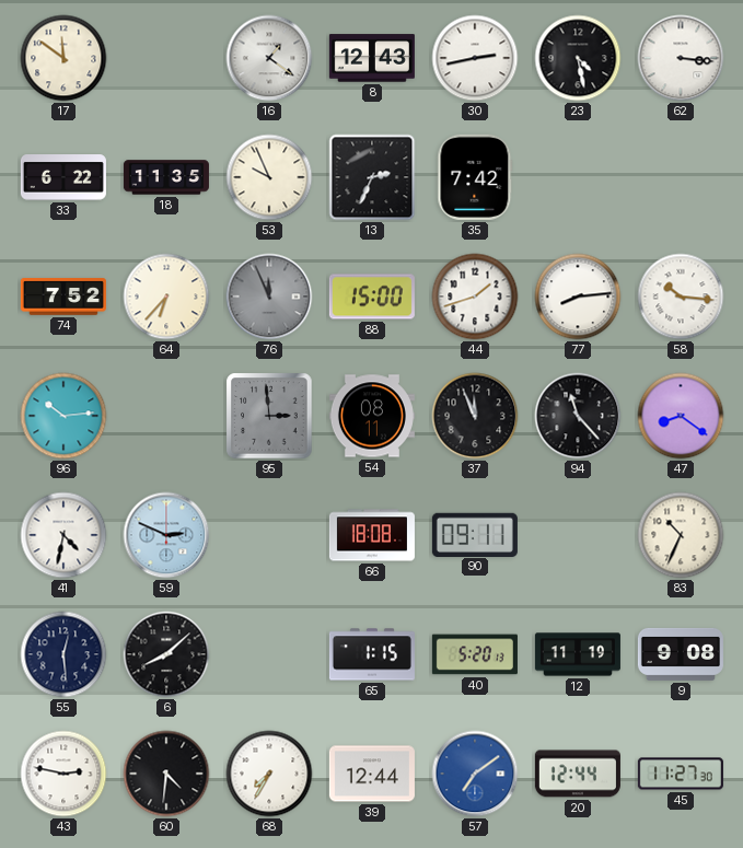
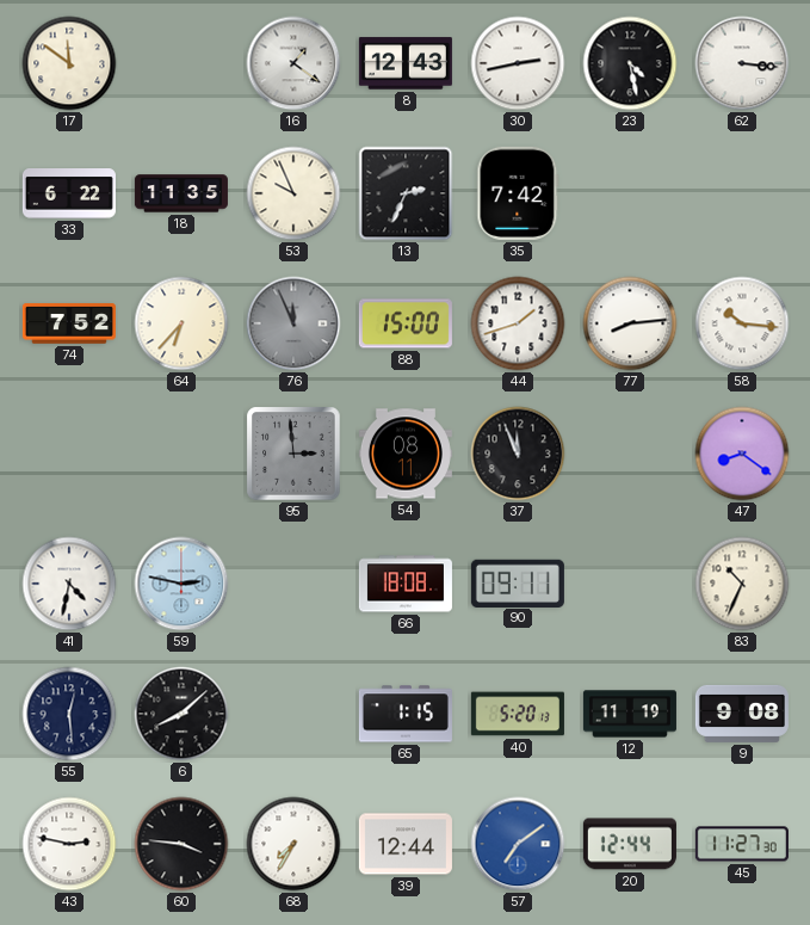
96: 10:14 -> none (63, 416)
94: 11:23 -> none (578, 416)
59: 2:49 -> 2:47 (181, 584)
60: 4:31 -> 3:46 (181, 844)
